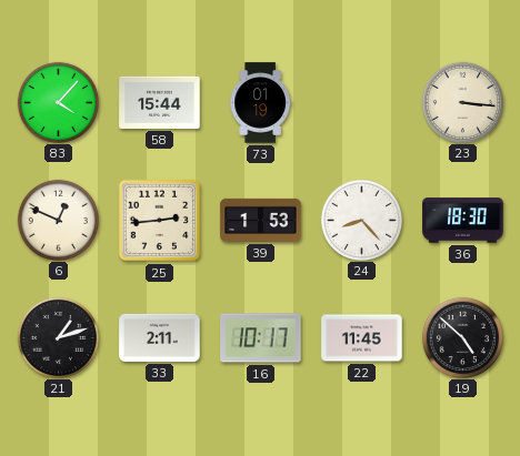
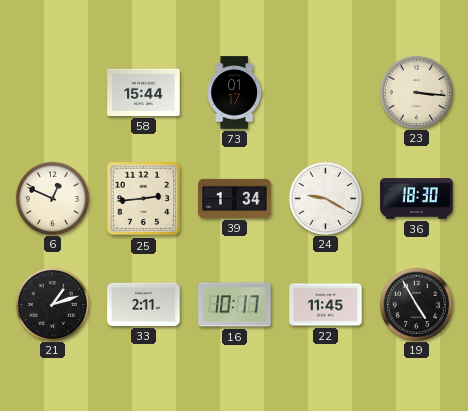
83: 4:07 -> none (58, 102)
73: 01:19 -> 01:17 (234, 93)
39: 1:53 -> 1:34 (235, 198)
24: 8:23 -> 9:20 (325, 198)
19: 4:52 -> 4:55 (416, 304)
